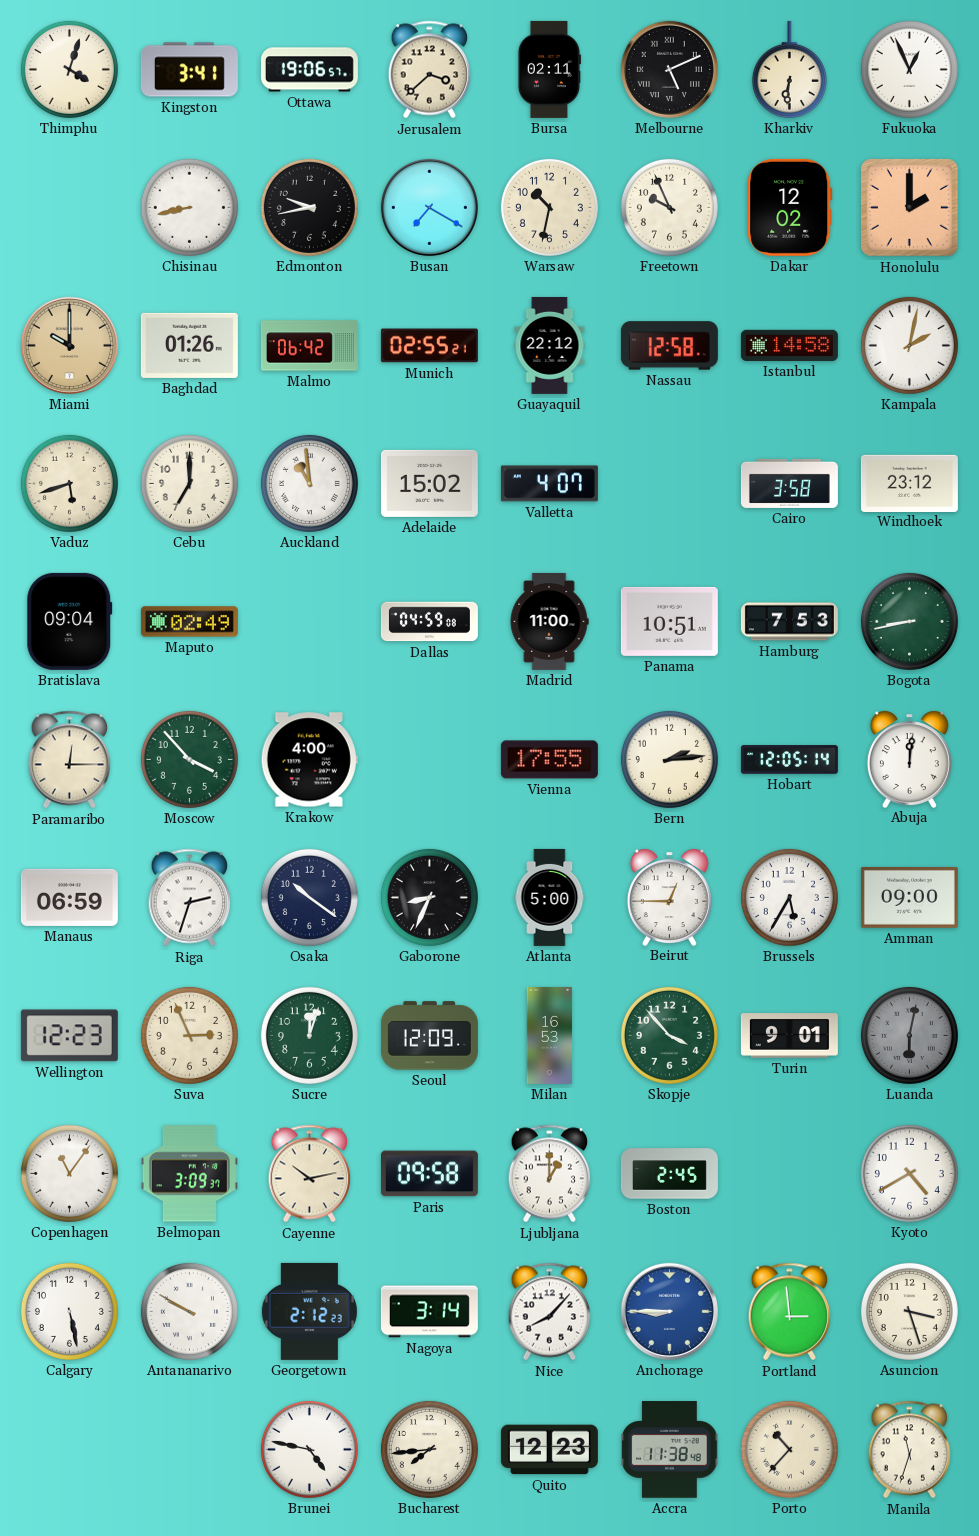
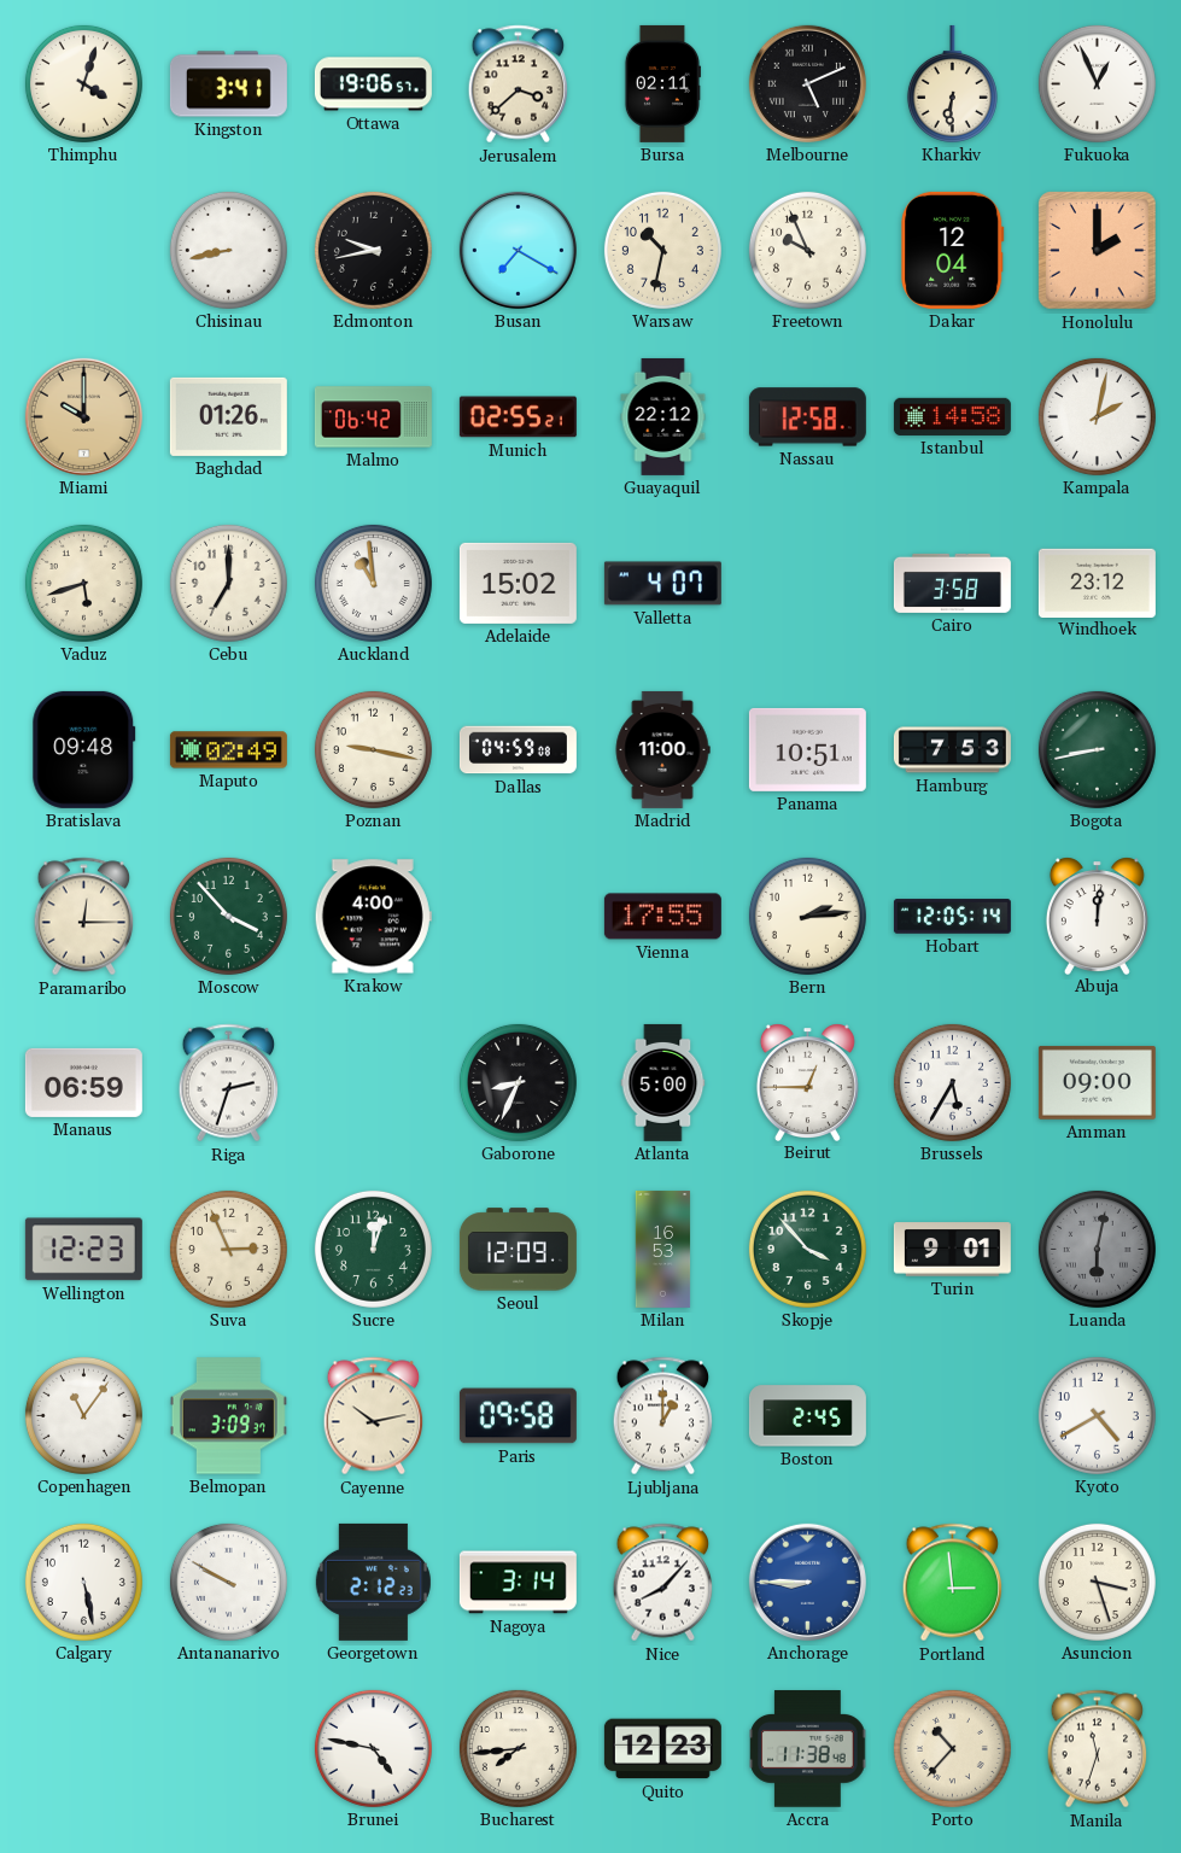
Dakar: 12:02 -> 12:04 (953, 250)
Bratislava: 09:04 -> 09:48 (84, 749)
Poznan: none -> 9:17 (373, 749)
Osaka: 10:21 -> none (309, 897)
